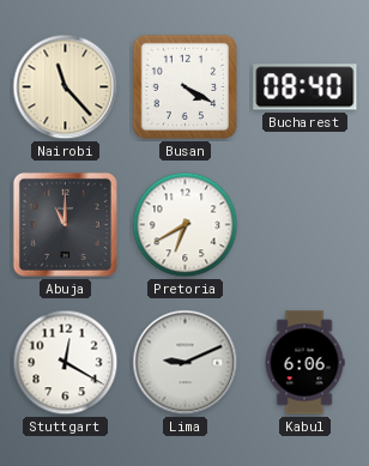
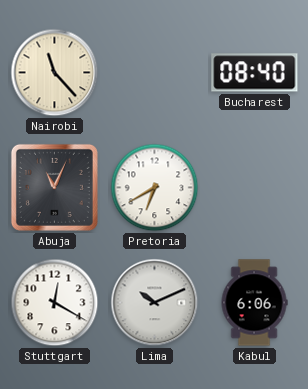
Busan: 4:20 -> none (186, 87)
Abuja: 11:00 -> 11:04 (54, 187)
Lima: 9:11 -> 10:11 (155, 303)
